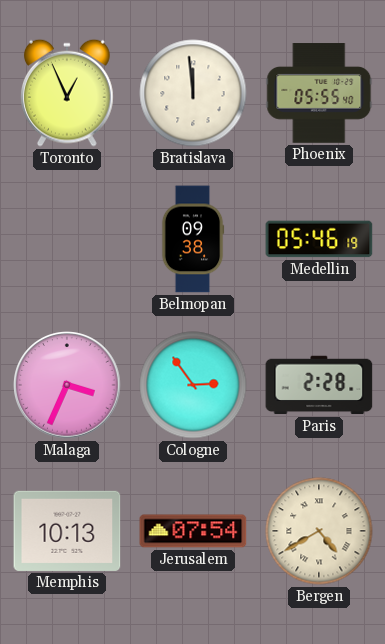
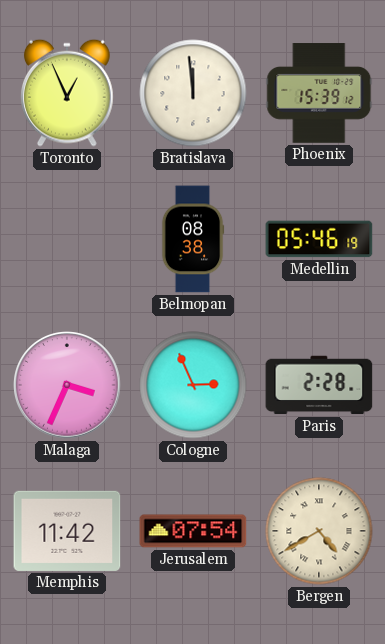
Phoenix: 05:55 -> 15:39 (319, 93)
Belmopan: 09:38 -> 08:38 (193, 239)
Cologne: 2:54 -> 2:56 (193, 385)
Memphis: 10:13 -> 11:42 (67, 531)
